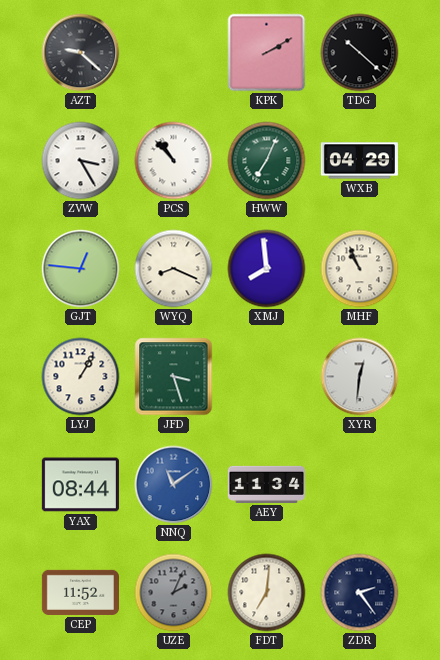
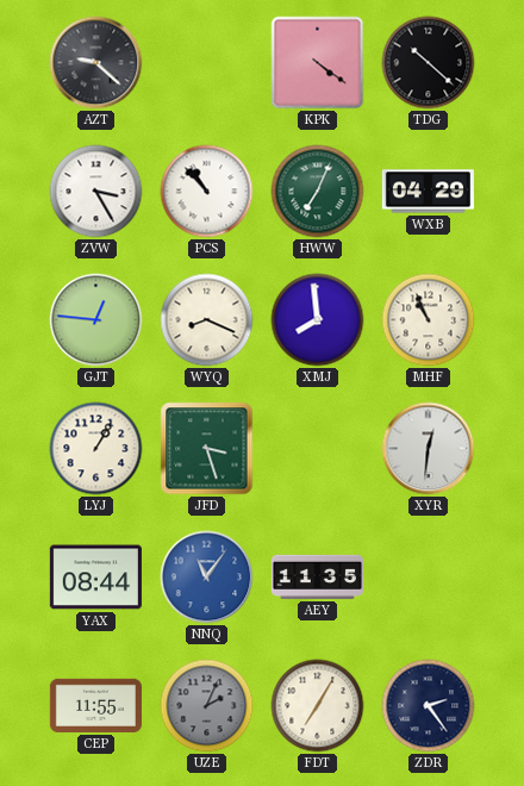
KPK: 2:10 -> 4:21 (318, 63)
NNQ: 11:09 -> 11:06 (207, 578)
AEY: 11:34 -> 11:35 (317, 576)
CEP: 11:52 -> 11:55 (95, 705)
FDT: 7:01 -> 7:05 (318, 706)
